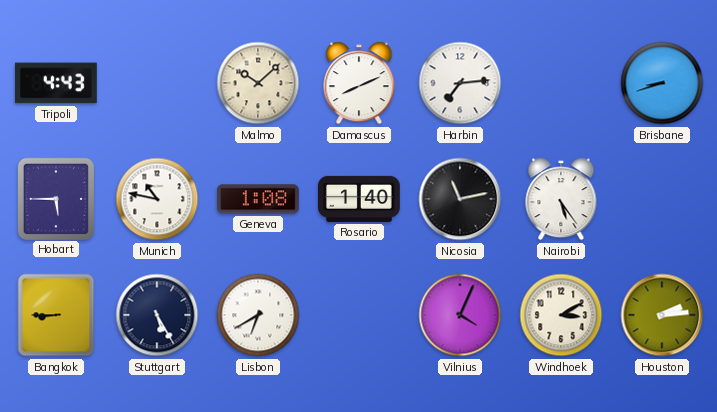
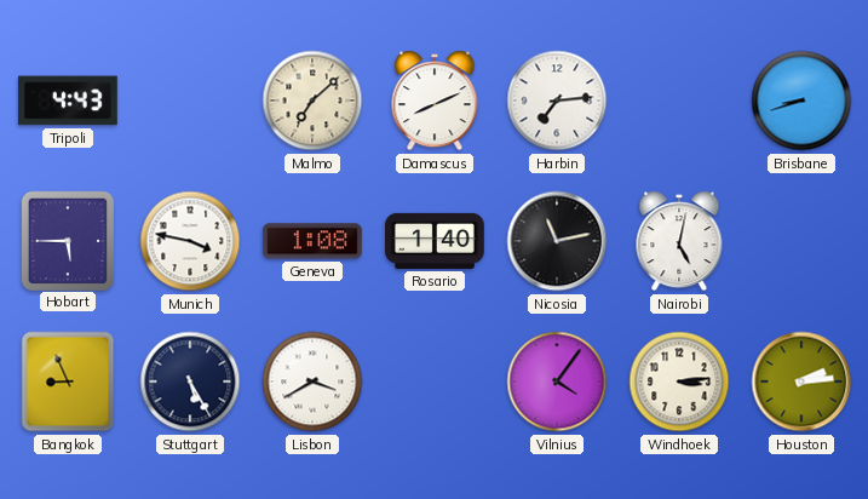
Malmo: 10:08 -> 7:08 (312, 101)
Munich: 10:47 -> 3:47 (190, 241)
Nairobi: 5:24 -> 5:02 (679, 241)
Bangkok: 8:45 -> 8:56 (68, 382)
Lisbon: 6:40 -> 3:40 (312, 382)
Vilnius: 4:04 -> 4:06 (557, 382)
Windhoek: 3:10 -> 3:14 (679, 382)
